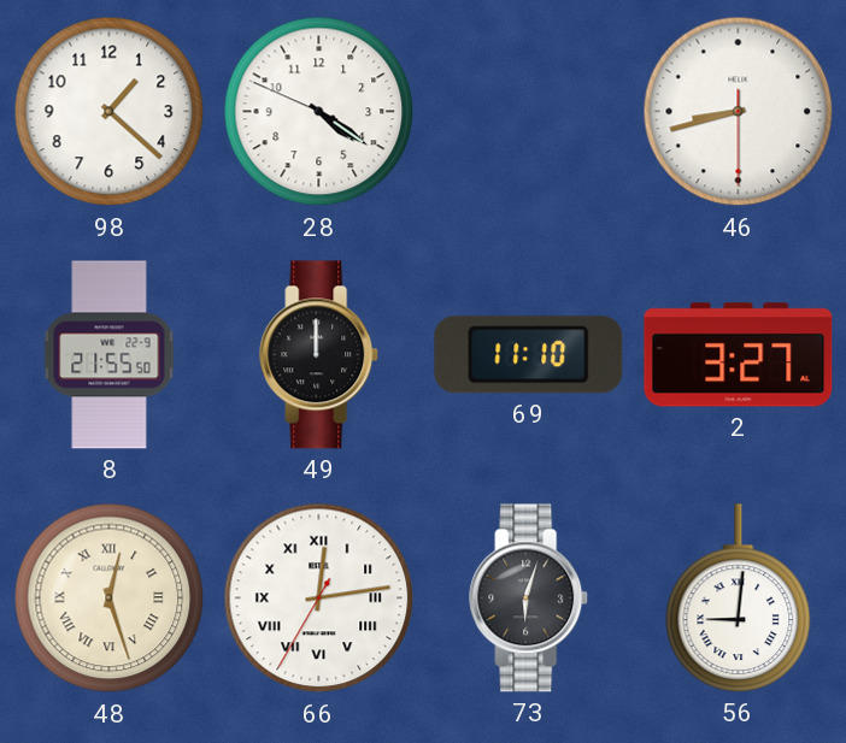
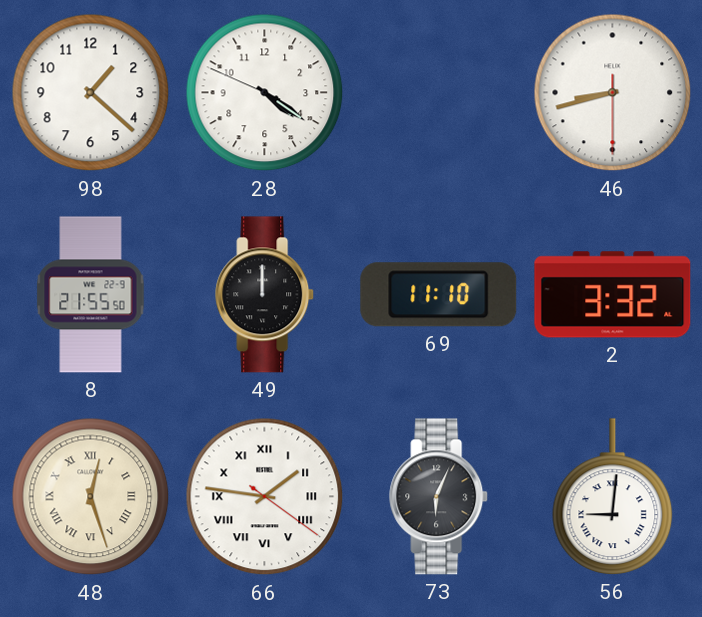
2: 3:27 -> 3:32 (613, 295)
66: 12:13 -> 1:46 (265, 497)
73: 6:03 -> 6:04 (439, 497)
